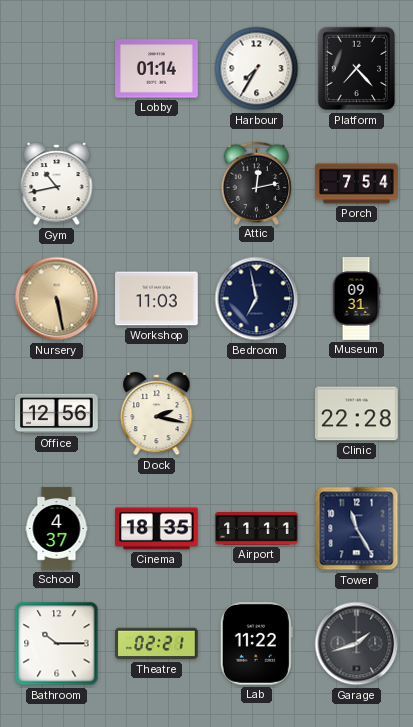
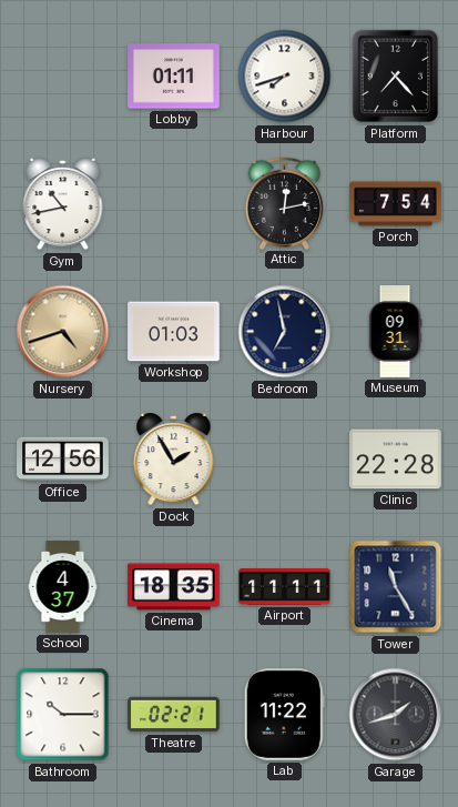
Lobby: 01:14 -> 01:11 (174, 77)
Harbour: 7:35 -> 7:42 (285, 77)
Nursery: 5:28 -> 4:42 (63, 332)
Workshop: 11:03 -> 01:03 (174, 332)
Dock: 2:17 -> 1:55 (174, 460)
